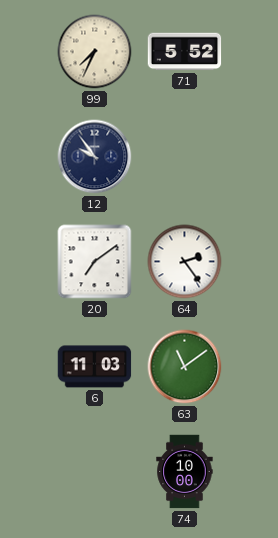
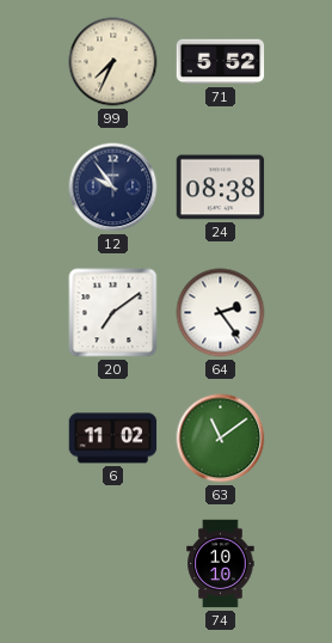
24: none -> 08:38 (221, 188)
6: 11:03 -> 11:02 (113, 439)
74: 10:00 -> 10:10 (221, 564)
